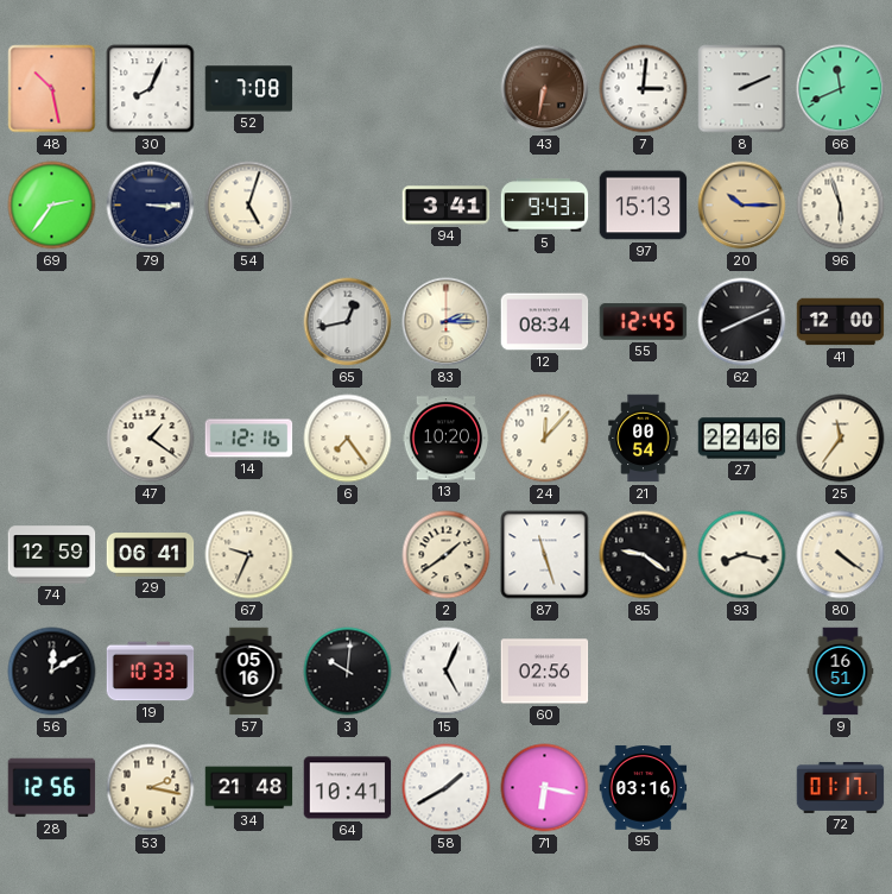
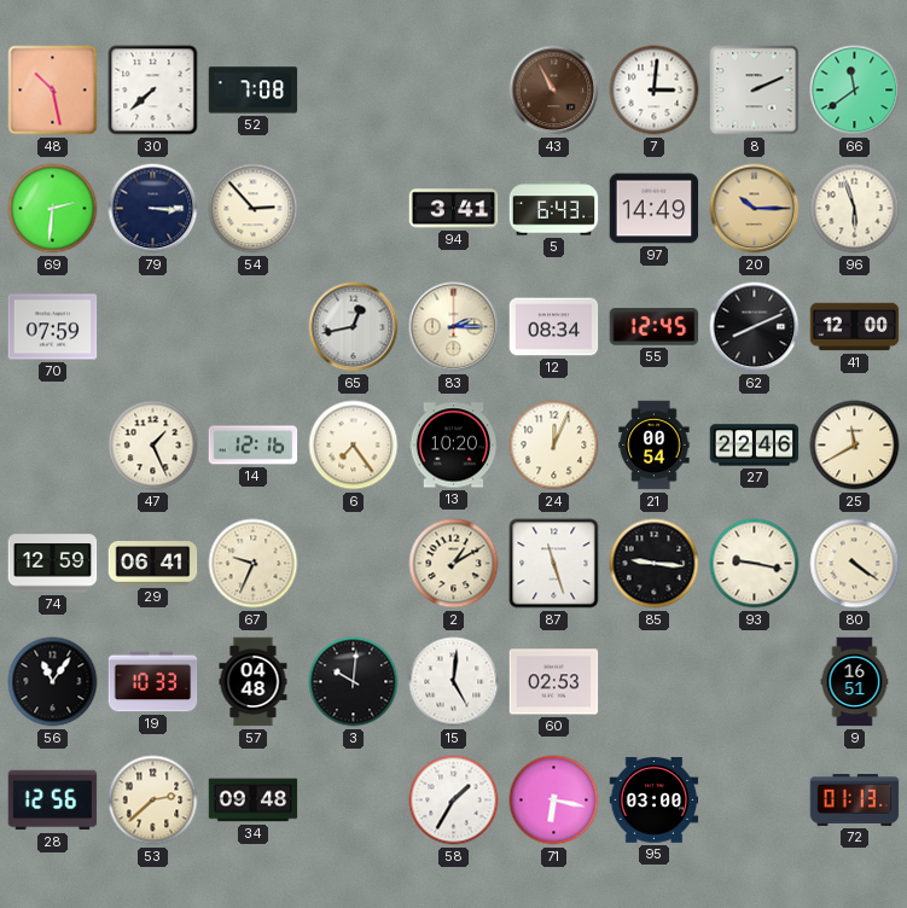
30: 8:04 -> 7:38 (153, 91)
43: 6:32 -> 10:55 (554, 91)
66: 11:41 -> 11:39 (855, 91)
69: 2:36 -> 2:31 (53, 209)
54: 5:03 -> 2:53 (254, 209)
5: 9:43 -> 6:43 (554, 209)
97: 15:13 -> 14:49 (655, 209)
70: none -> 07:59 (53, 327)
47: 1:21 -> 1:26 (153, 446)
24: 12:07 -> 12:04 (554, 446)
25: 11:36 -> 11:40 (855, 446)
2: 1:39 -> 1:10 (454, 564)
85: 9:21 -> 9:16 (655, 564)
93: 8:17 -> 9:17 (755, 564)
56: 12:10 -> 11:06 (53, 682)
57: 05:16 -> 04:48 (254, 682)
15: 5:04 -> 5:01 (454, 682)
60: 02:56 -> 02:53 (554, 682)
53: 2:17 -> 2:38 (153, 801)
34: 21:48 -> 09:48 (254, 801)
64: 10:41 -> none (348, 788)
58: 1:40 -> 1:35 (454, 801)
95: 03:16 -> 03:00 (655, 801)
72: 01:17 -> 01:13 (855, 799)
